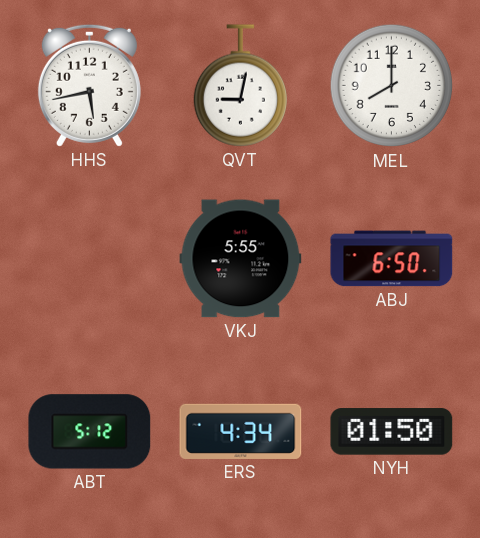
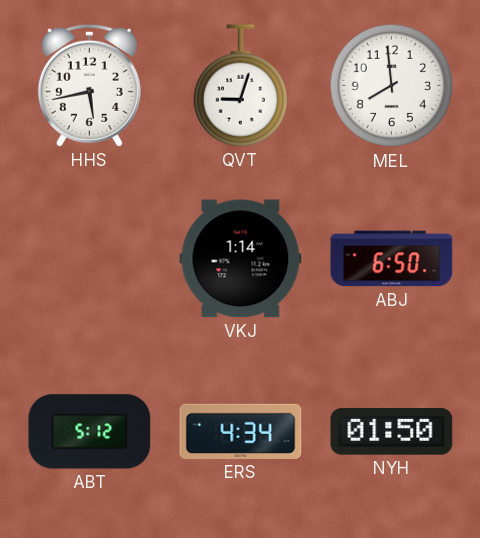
QVT: 9:02 -> 9:03 (240, 86)
MEL: 8:00 -> 7:59 (392, 86)
VKJ: 5:55 -> 1:14 (241, 259)
